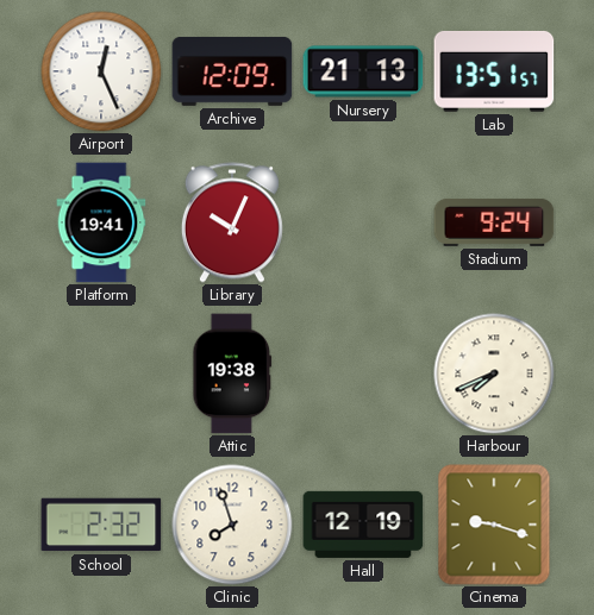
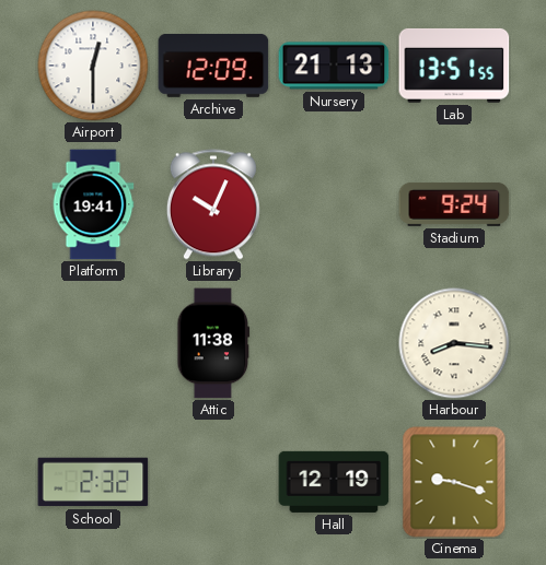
Airport: 12:26 -> 12:30 (93, 66)
Lab: 13:51:57 -> 13:51:55 (454, 66)
Attic: 19:38 -> 11:38 (213, 343)
Harbour: 7:41 -> 8:16 (454, 343)
Clinic: 7:57 -> none (232, 525)
